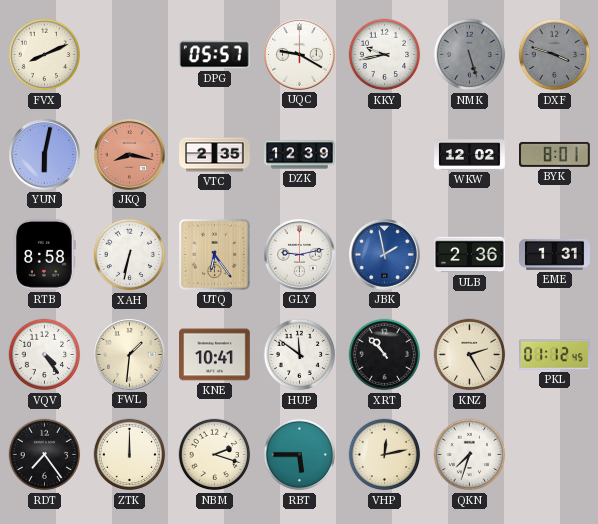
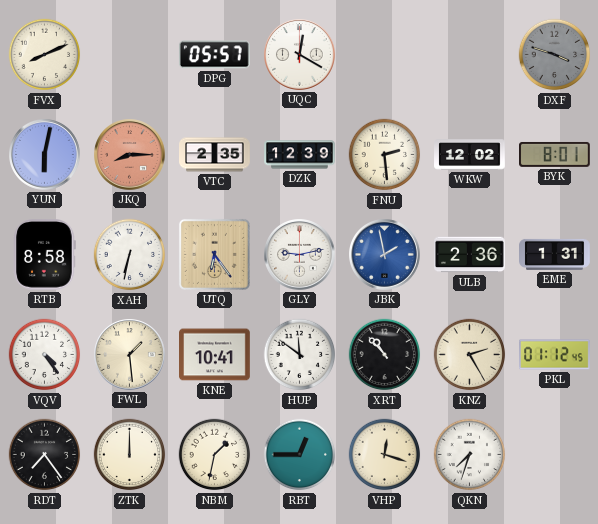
UQC: 9:20 -> 12:20 (300, 55)
KKY: 9:43 -> none (385, 55)
NMK: 5:27 -> none (470, 55)
JKQ: 8:17 -> 8:15 (130, 155)
FNU: none -> 2:29 (385, 155)
FWL: 1:31 -> 1:29 (130, 355)
NBM: 2:18 -> 1:32 (215, 455)
RBT: 5:45 -> 12:45 (300, 455)
VHP: 12:13 -> 12:18 (385, 455)
